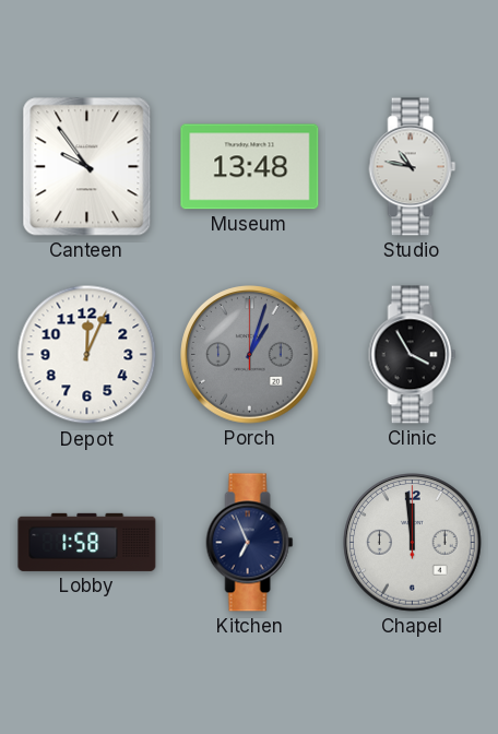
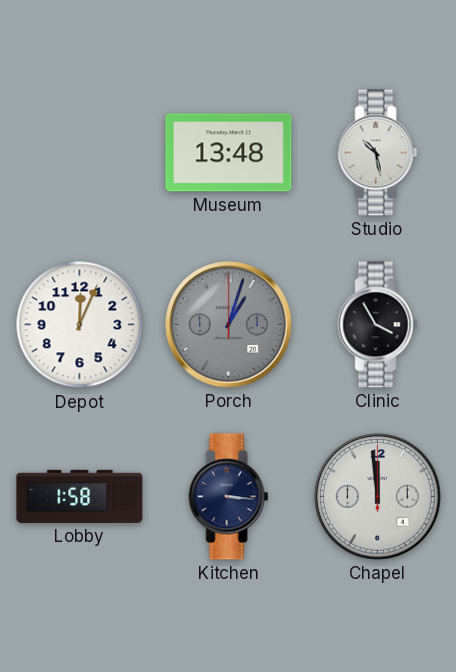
Canteen: 9:54 -> none (87, 167)
Studio: 10:47 -> 10:28 (378, 153)
Kitchen: 6:56 -> 3:16 (229, 497)
